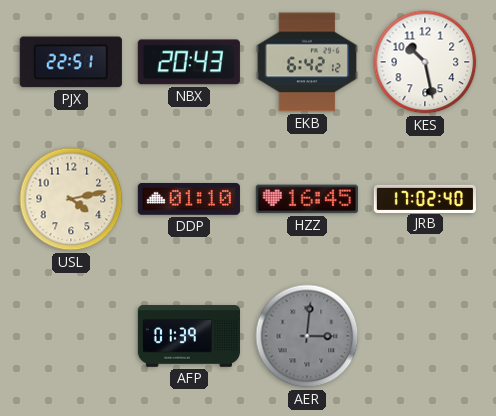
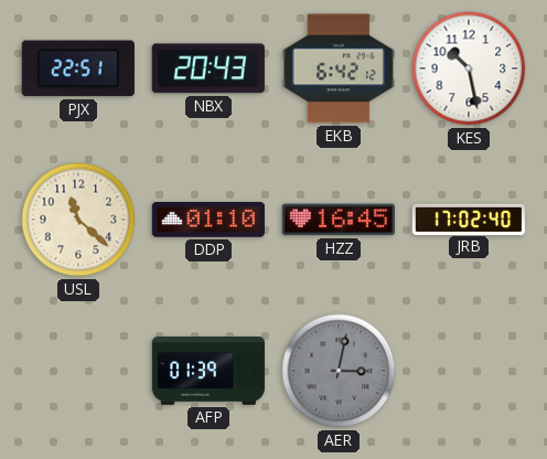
USL: 4:13 -> 11:22 (78, 220)
AER: 3:01 -> 3:02 (339, 371)
